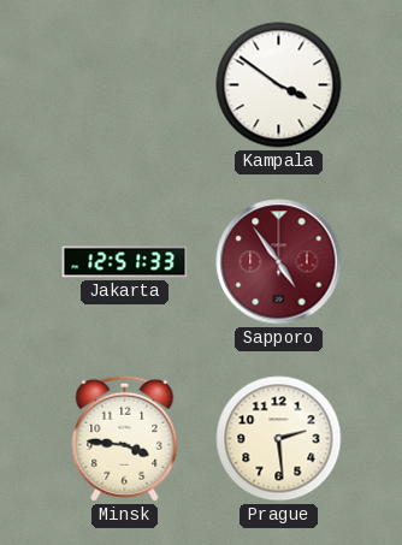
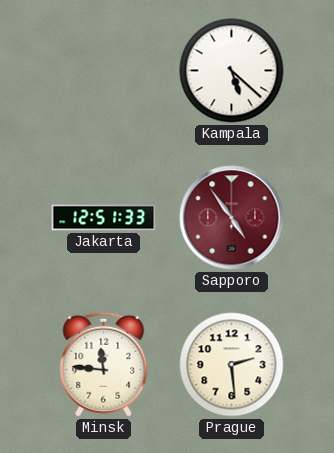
Kampala: 3:51 -> 5:22 (232, 71)
Minsk: 3:46 -> 11:46 (104, 364)
